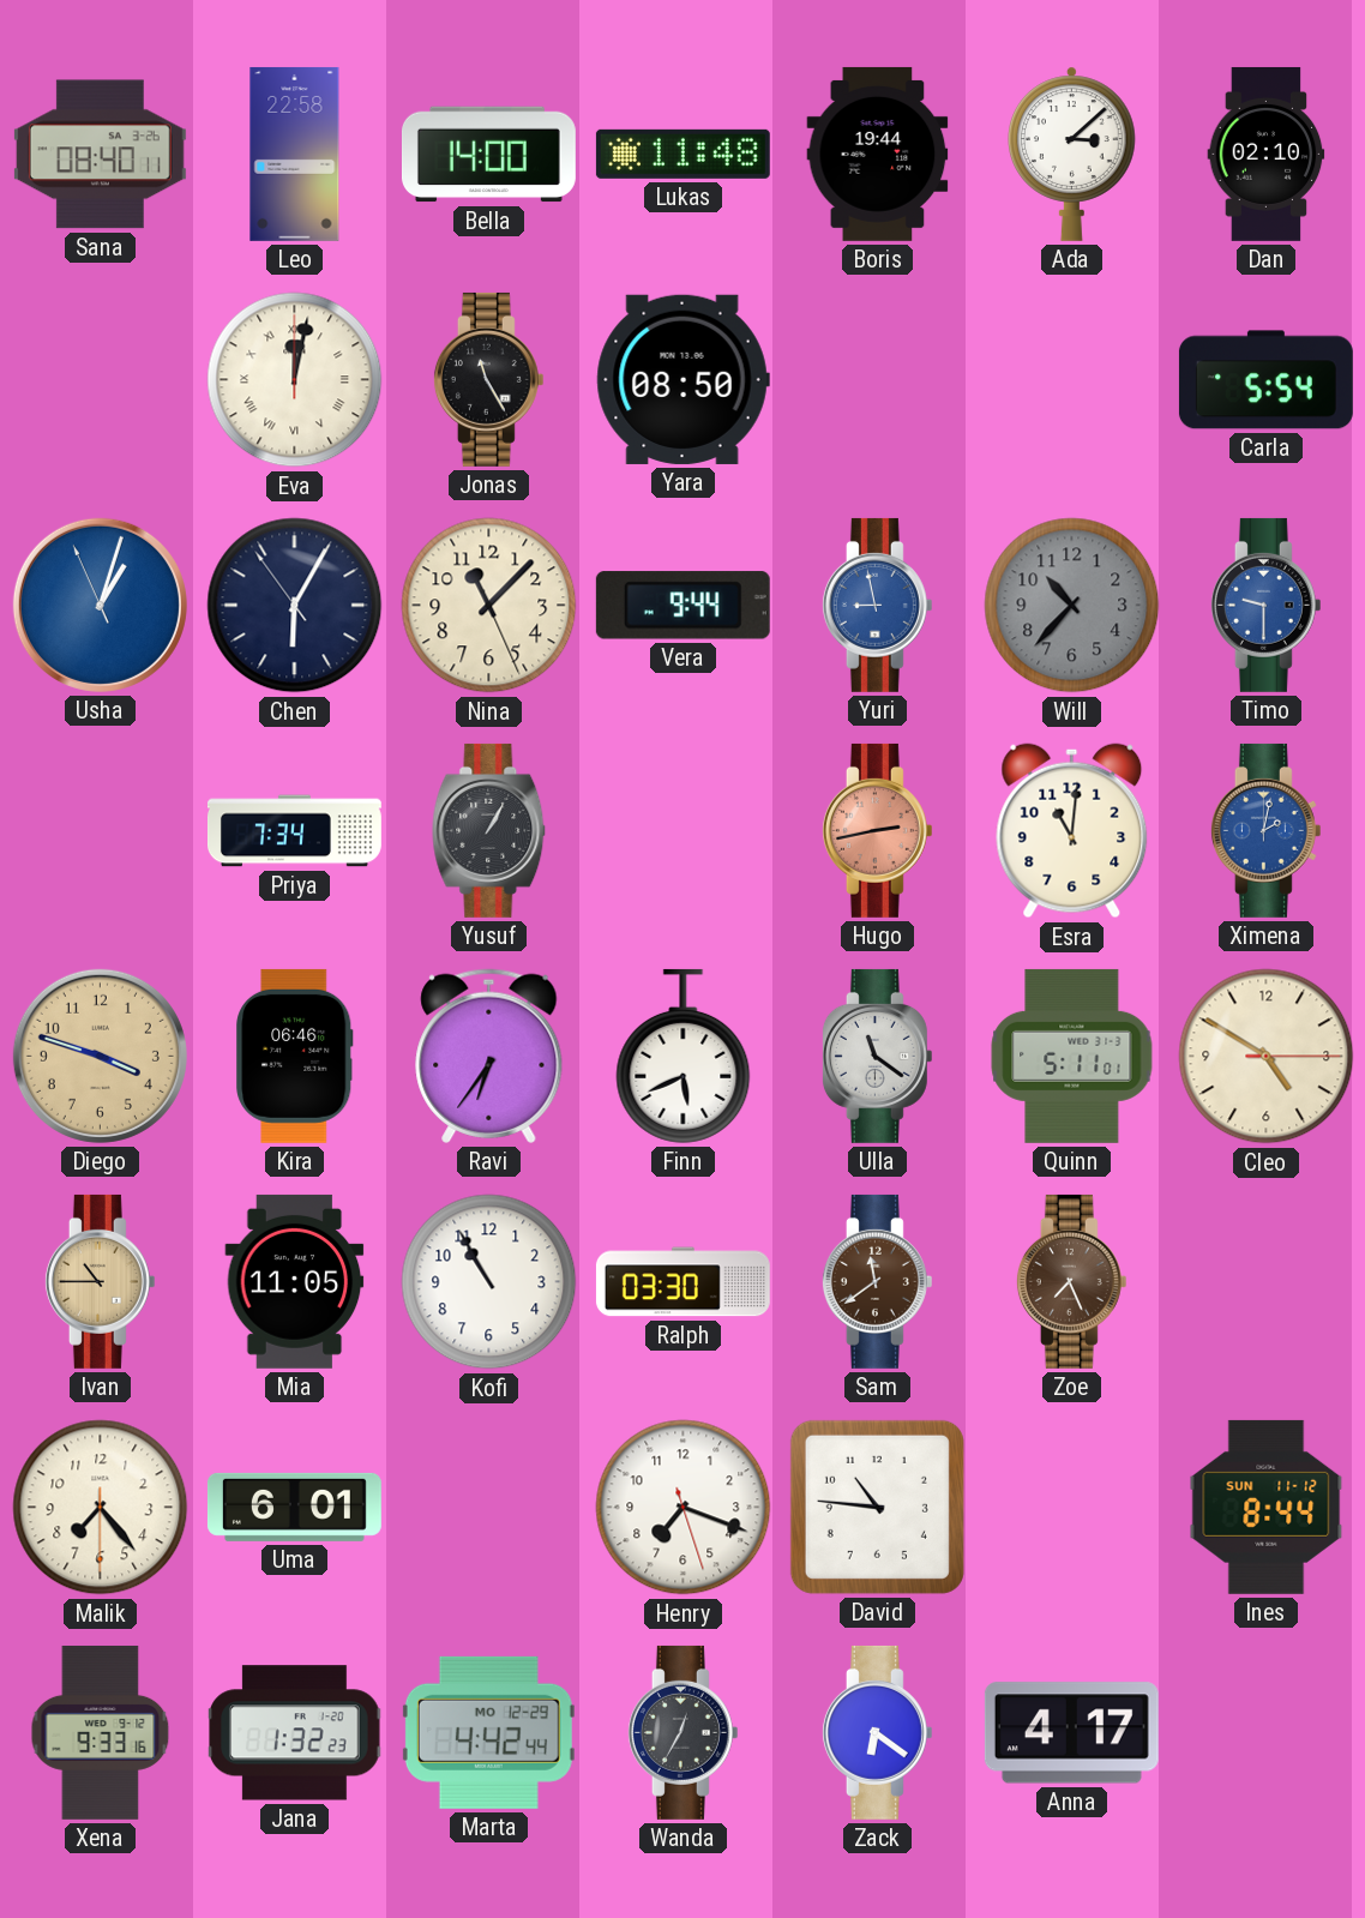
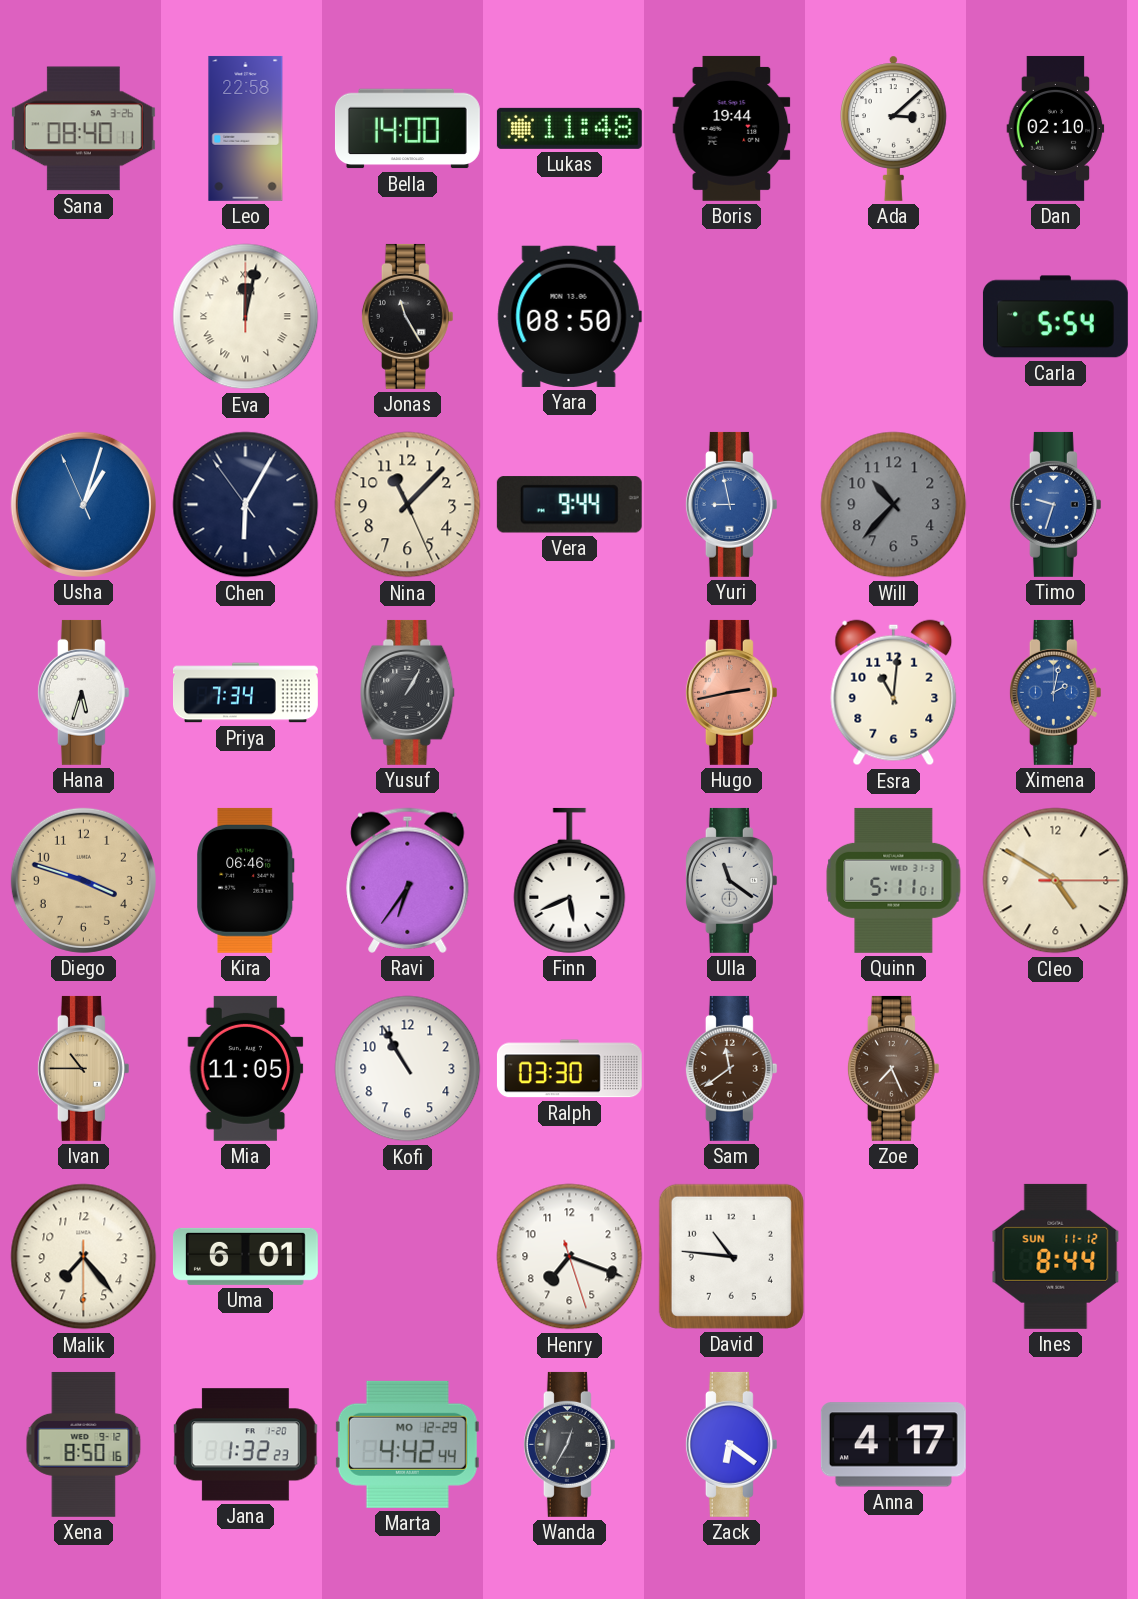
Timo: 9:30 -> 9:33 (1055, 504)
Hana: none -> 5:33 (83, 692)
Xena: 9:33 -> 8:50 (84, 1444)
